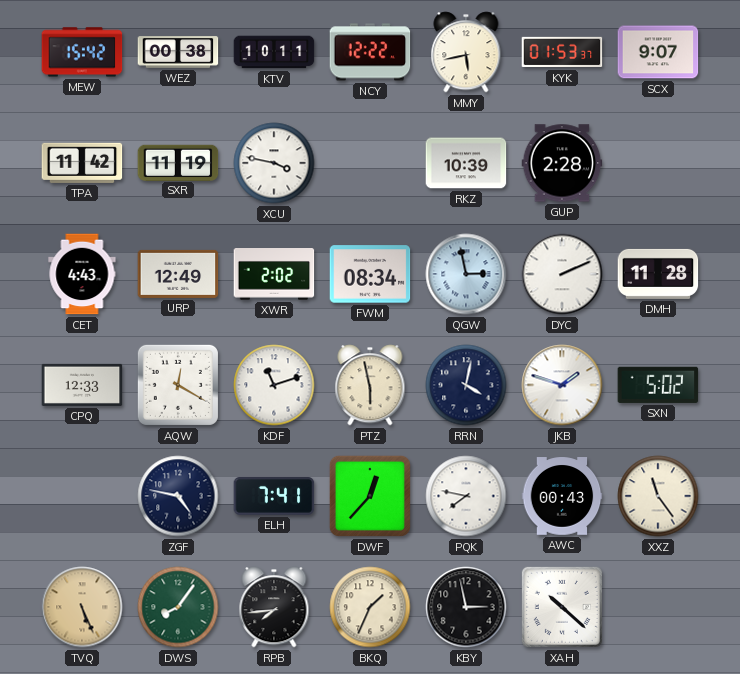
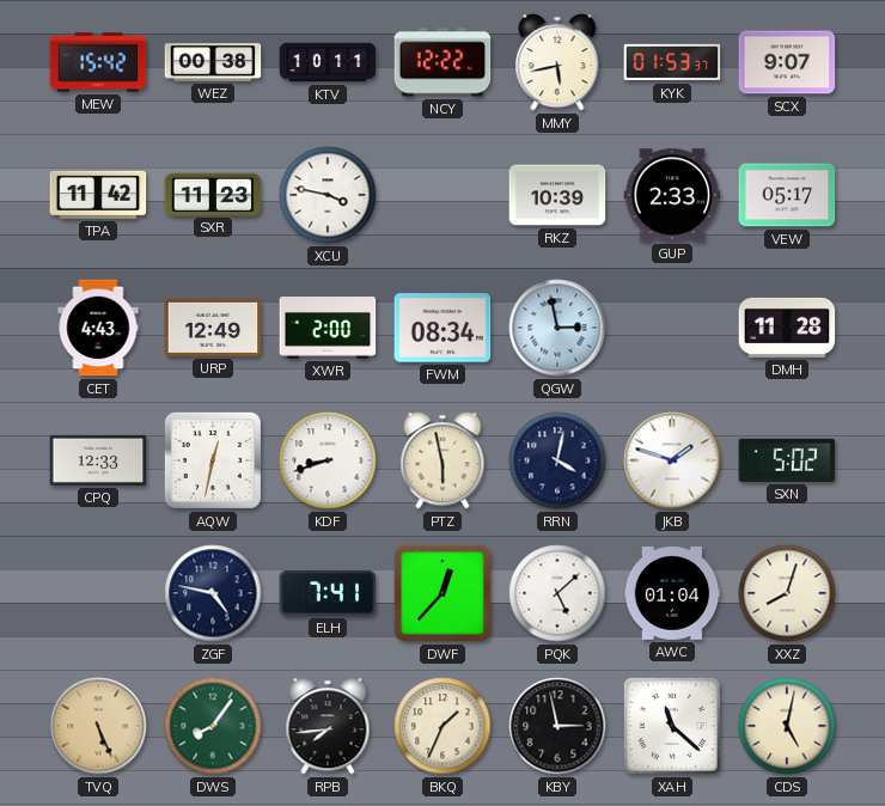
SXR: 11:19 -> 11:23 (213, 194)
GUP: 2:28 -> 2:33 (672, 195)
VEW: none -> 05:17 (787, 195)
XWR: 2:02 -> 2:00 (328, 329)
DYC: 2:11 -> none (562, 274)
AQW: 12:20 -> 12:32 (213, 460)
KDF: 11:12 -> 8:42 (328, 460)
PQK: 7:47 -> 5:08 (557, 593)
AWC: 00:43 -> 01:04 (672, 593)
XXZ: 11:24 -> 8:03 (787, 593)
XAH: 10:22 -> 11:22 (672, 726)
CDS: none -> 5:02 (787, 726)
